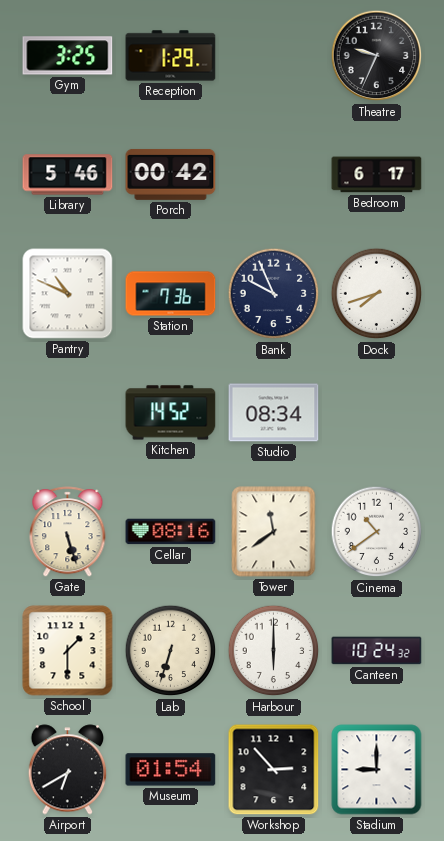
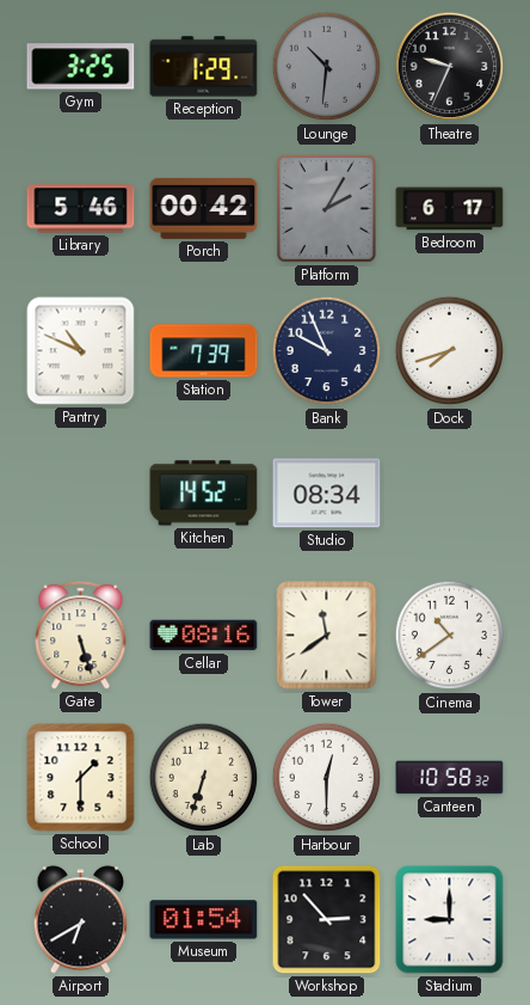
Lounge: none -> 10:31 (327, 67)
Platform: none -> 2:05 (326, 208)
Station: 7:36 -> 7:39 (204, 351)
Harbour: 6:00 -> 12:30 (327, 778)
Canteen: 10:24 -> 10:58 (450, 778)
